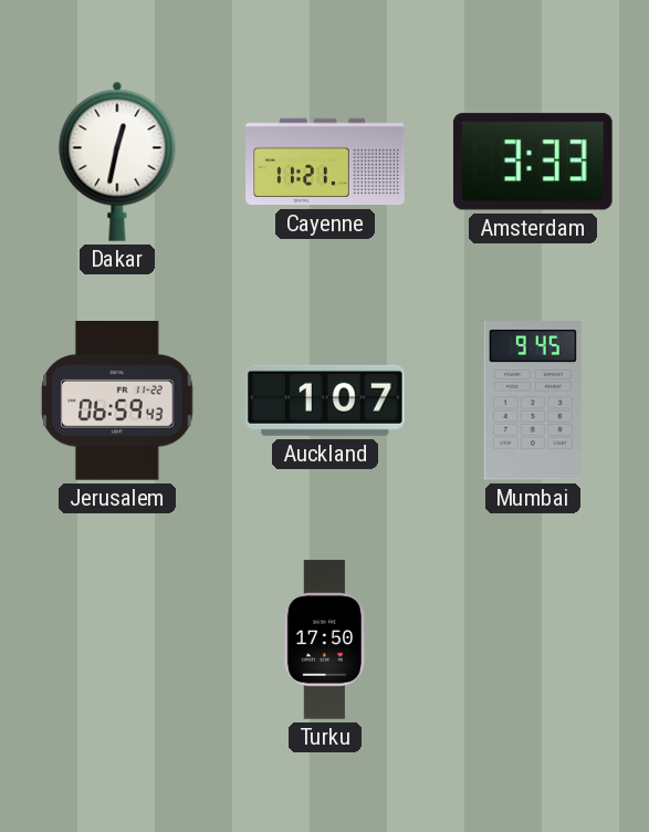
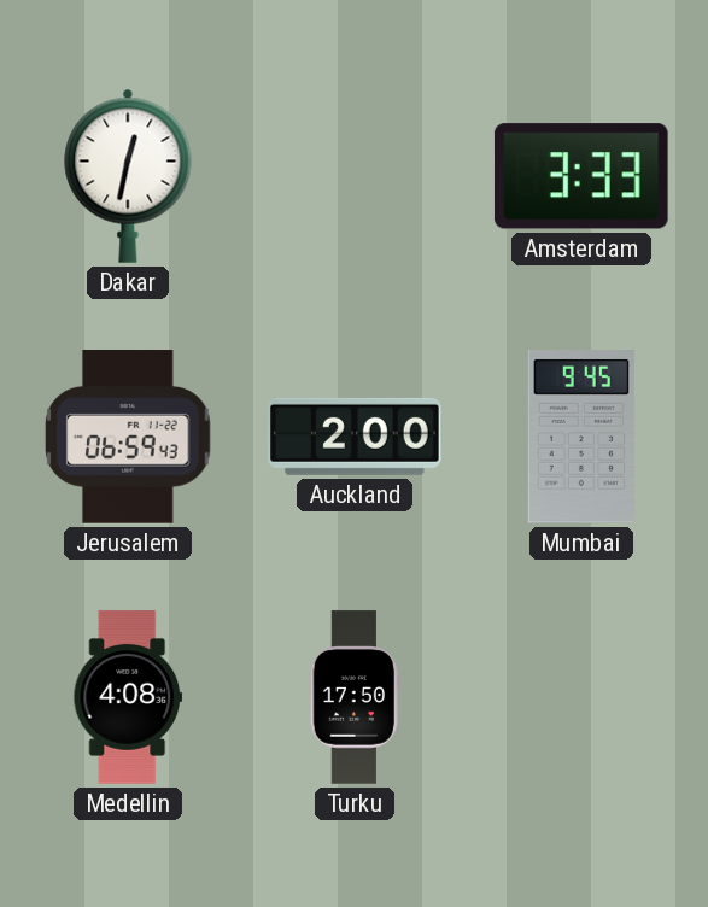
Cayenne: 11:21 -> none (325, 162)
Auckland: 1:07 -> 2:00 (355, 437)
Medellin: none -> 4:08 (128, 697)
